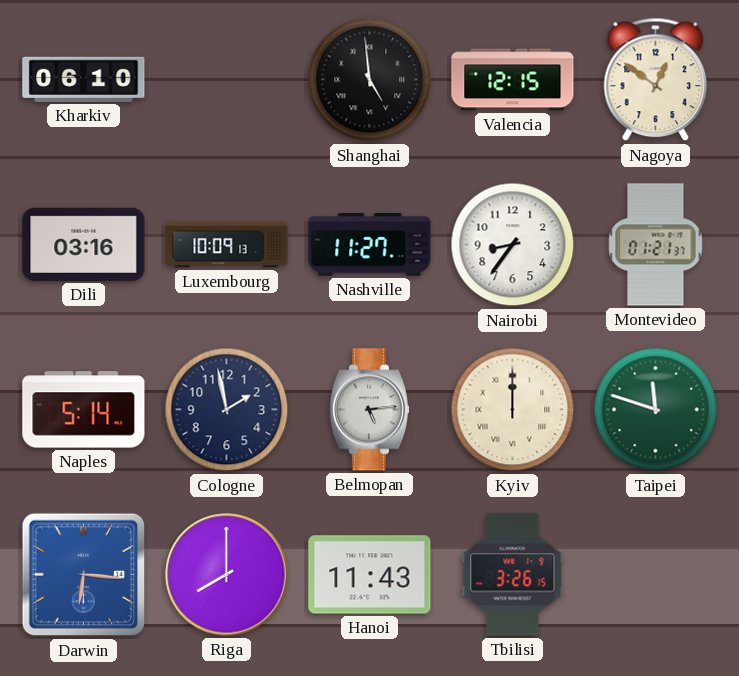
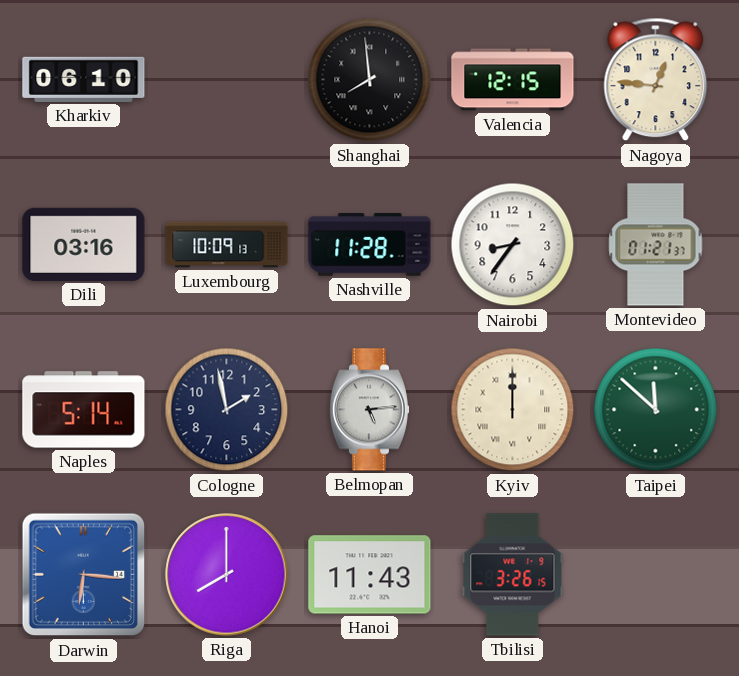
Shanghai: 4:59 -> 7:59 (370, 80)
Nagoya: 12:51 -> 12:46 (656, 80)
Nashville: 11:27 -> 11:28 (370, 245)
Taipei: 11:48 -> 11:52 (656, 410)
